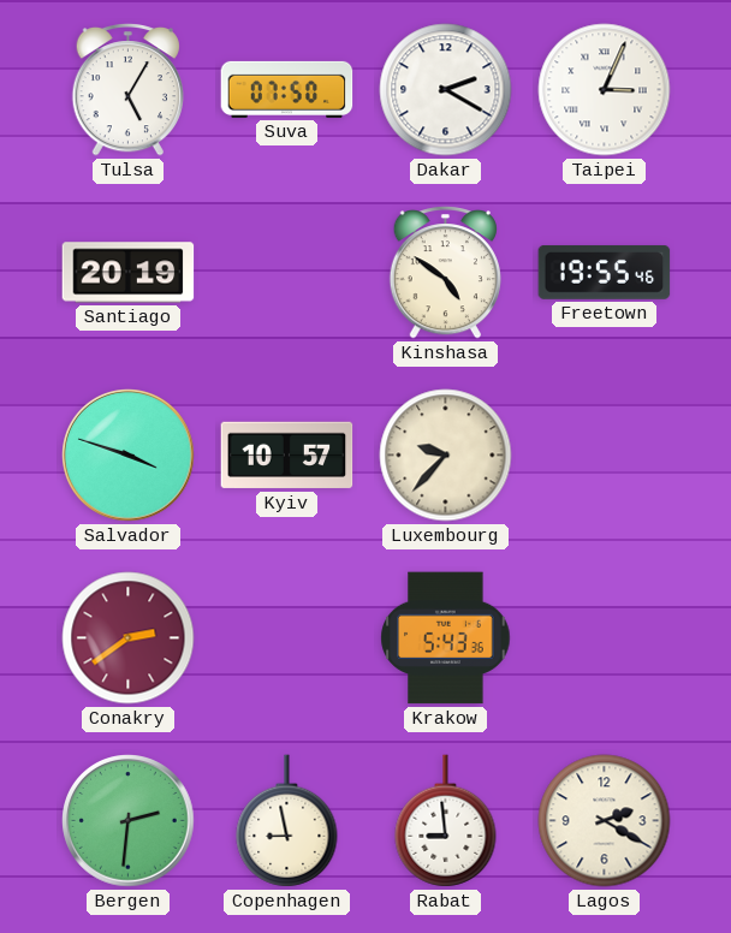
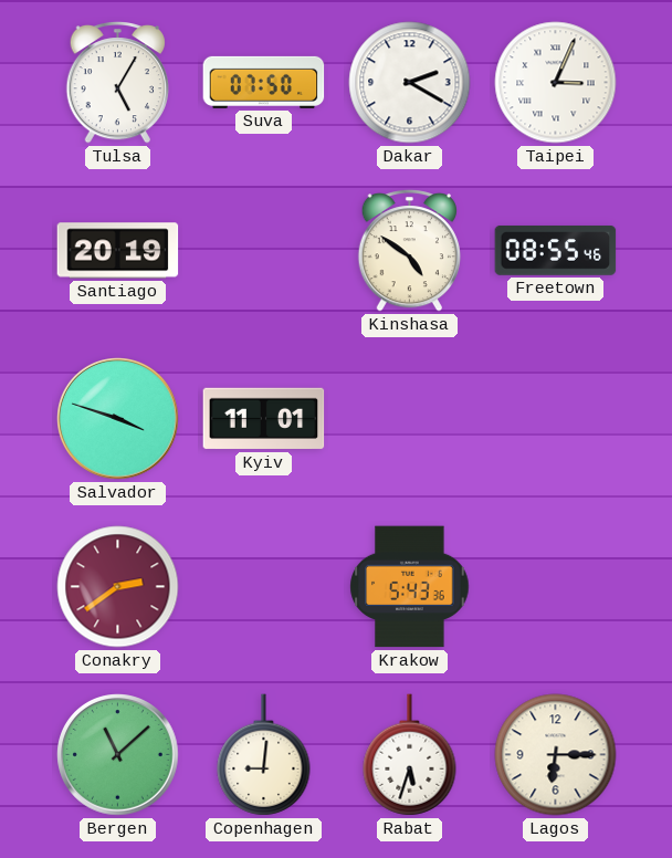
Freetown: 19:55 -> 08:55 (556, 250)
Kyiv: 10:57 -> 11:01 (264, 419)
Luxembourg: 9:37 -> none (446, 456)
Bergen: 2:31 -> 11:08 (118, 755)
Copenhagen: 8:58 -> 9:01 (264, 755)
Rabat: 8:59 -> 5:33 (410, 755)
Lagos: 2:20 -> 6:15 (556, 755)
